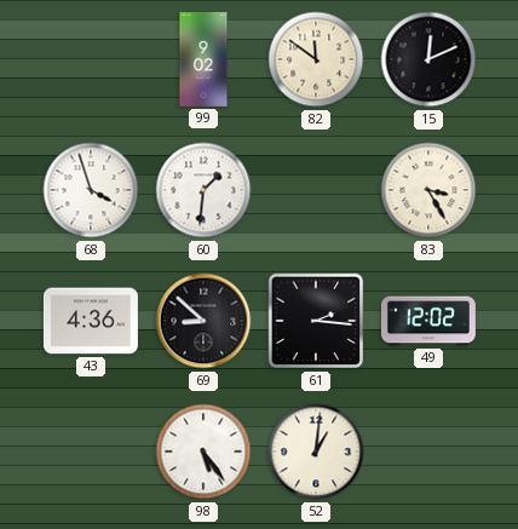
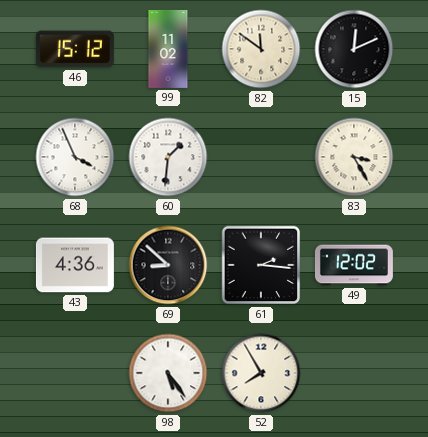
46: none -> 15:12 (75, 49)
99: 9:02 -> 11:02 (168, 49)
68: 3:57 -> 3:56 (75, 157)
52: 1:01 -> 7:55 (261, 373)
